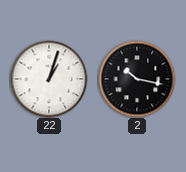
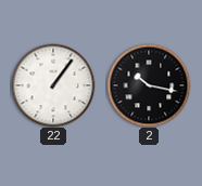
22: 1:03 -> 1:06 (53, 85)
